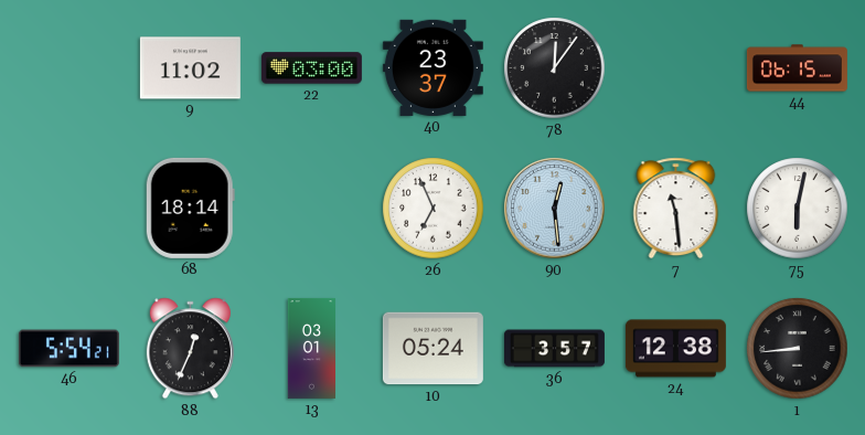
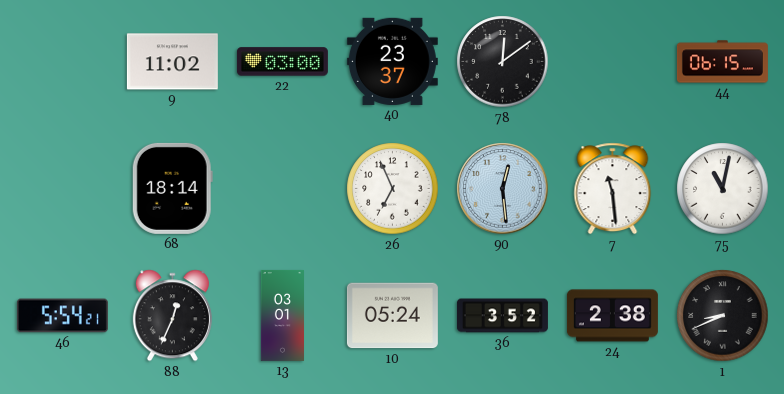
78: 12:06 -> 12:09 (503, 62)
75: 6:02 -> 11:02 (723, 189)
36: 3:57 -> 3:52 (502, 316)
24: 12:38 -> 2:38 (612, 316)
1: 8:44 -> 8:41 (723, 316)
